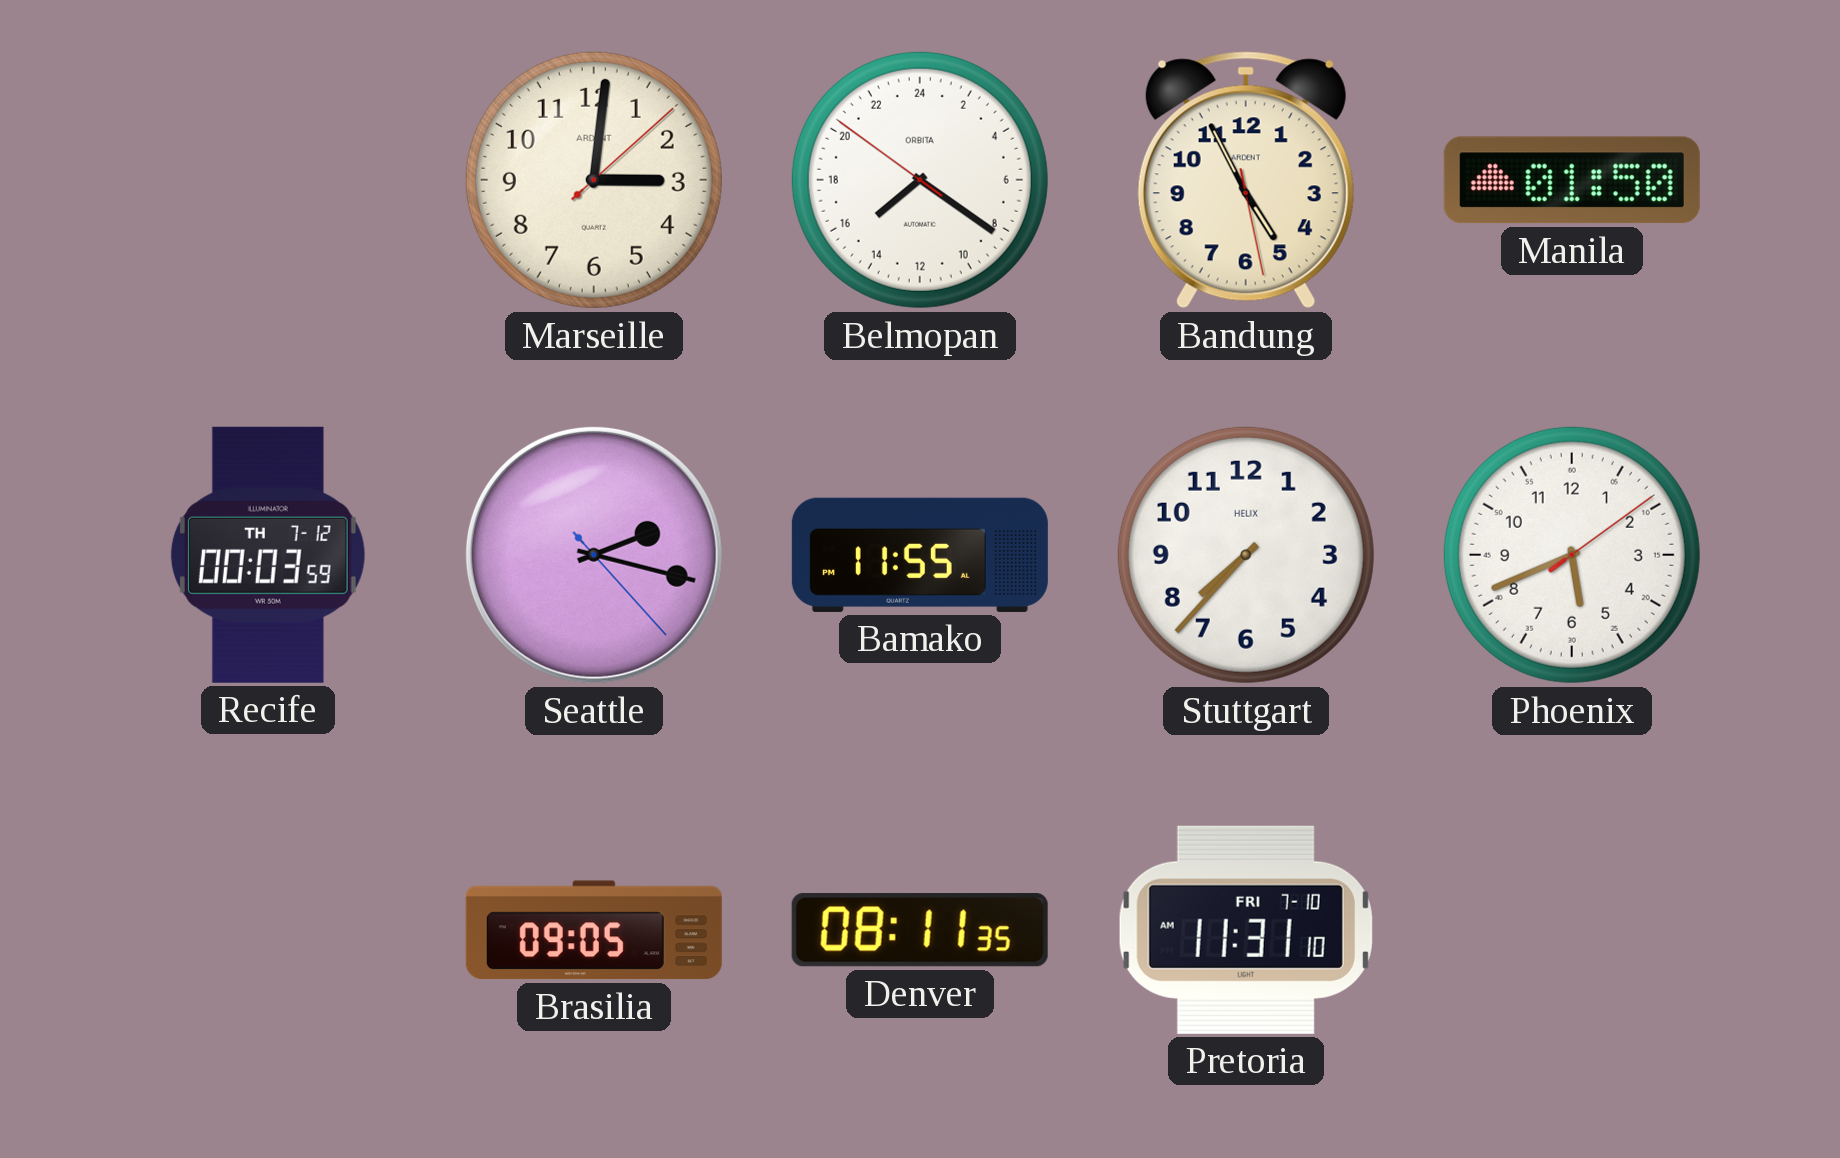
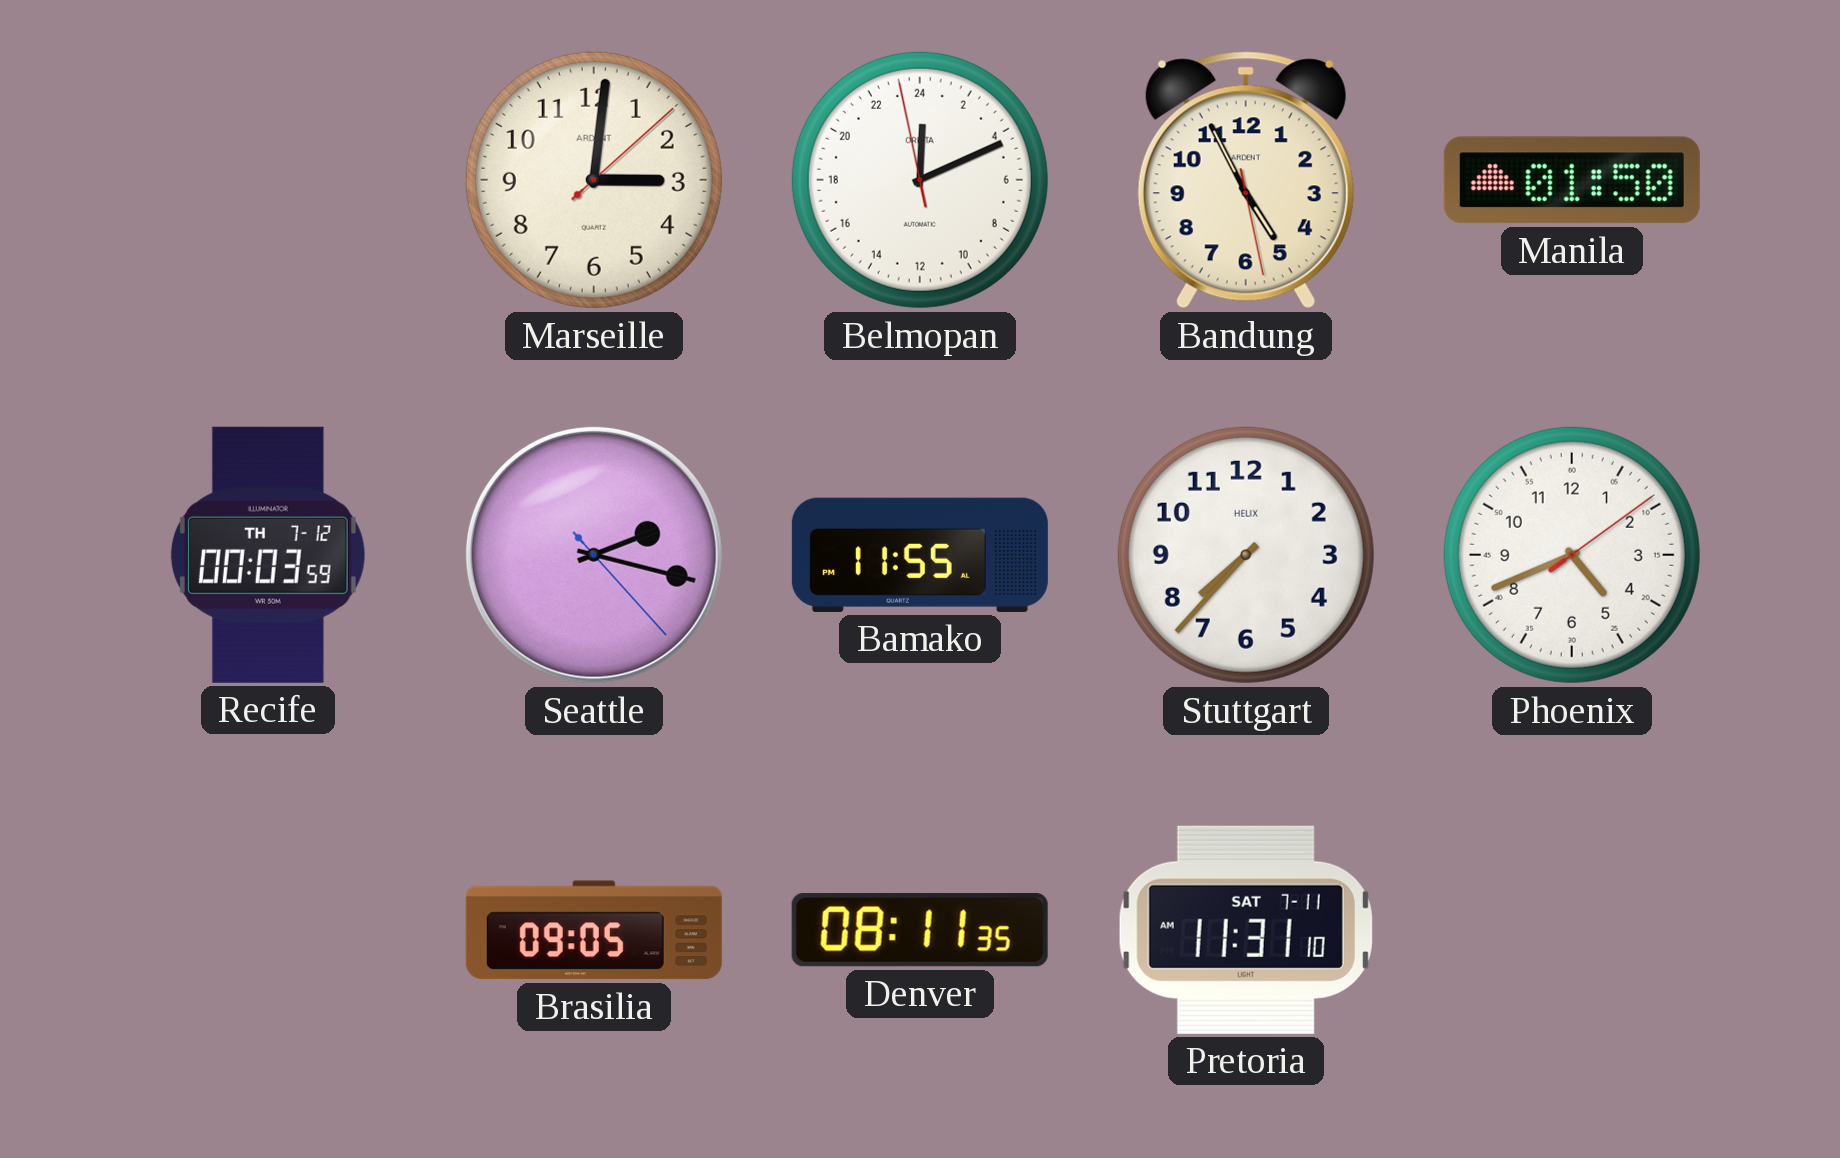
Belmopan: 15:20 -> 0:10 (920, 180)
Phoenix: 5:41 -> 4:41 (1572, 555)
Pretoria date: FRI 7-10 -> SAT 7-11 (1246, 930)
